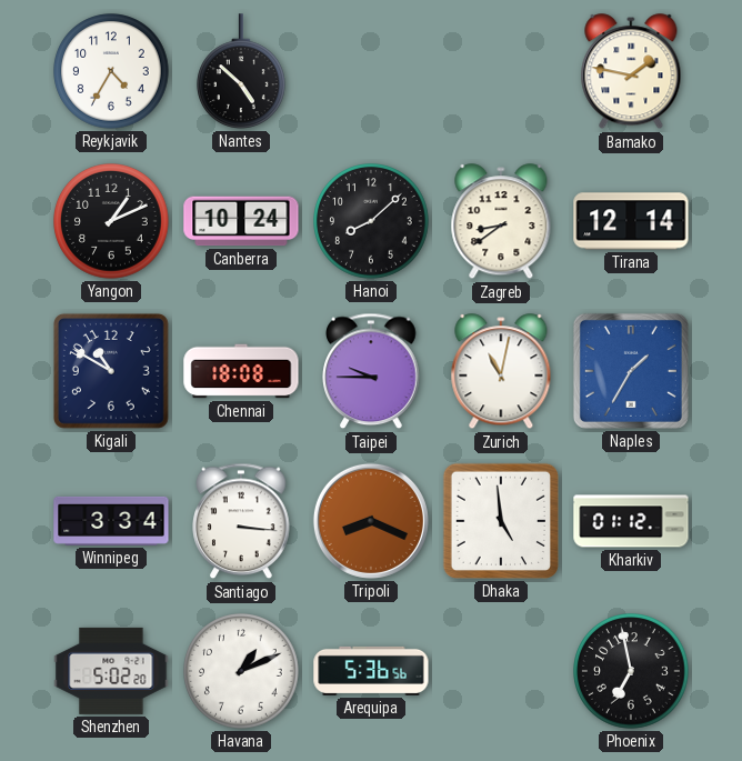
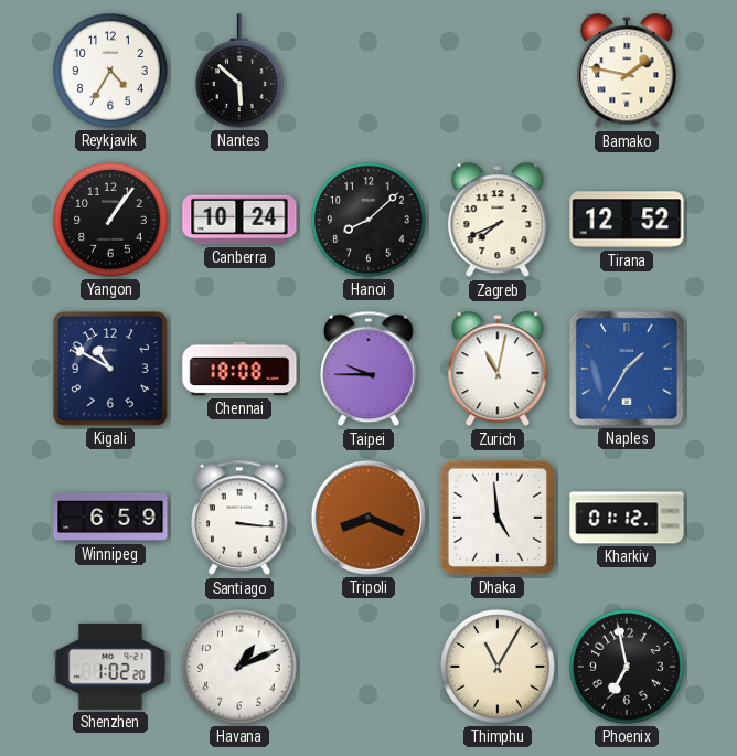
Nantes: 4:52 -> 5:52 (241, 71)
Yangon: 1:11 -> 1:06 (110, 220)
Zagreb: 8:39 -> 7:41 (498, 221)
Tirana: 12:14 -> 12:52 (627, 220)
Winnipeg: 3:34 -> 6:59 (110, 518)
Shenzhen: 5:02 -> 1:02 (110, 667)
Arequipa: 5:36 -> none (371, 671)
Thimphu: none -> 11:05 (498, 667)
